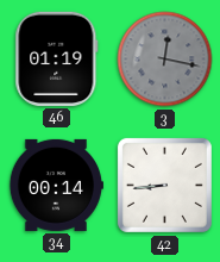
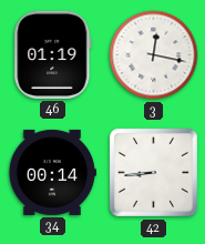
3 dial: grey -> white (154, 55)
